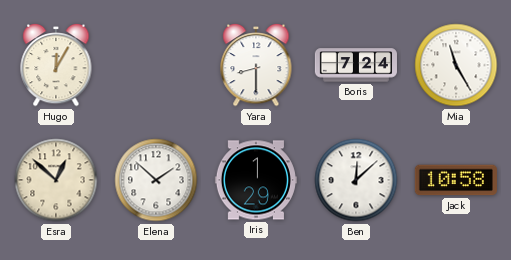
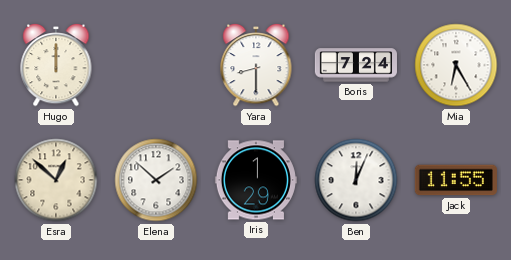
Hugo: 12:05 -> 12:00 (56, 65)
Mia: 11:25 -> 6:25 (456, 65)
Ben: 12:08 -> 12:04 (356, 180)
Jack: 10:58 -> 11:55 (456, 180)
